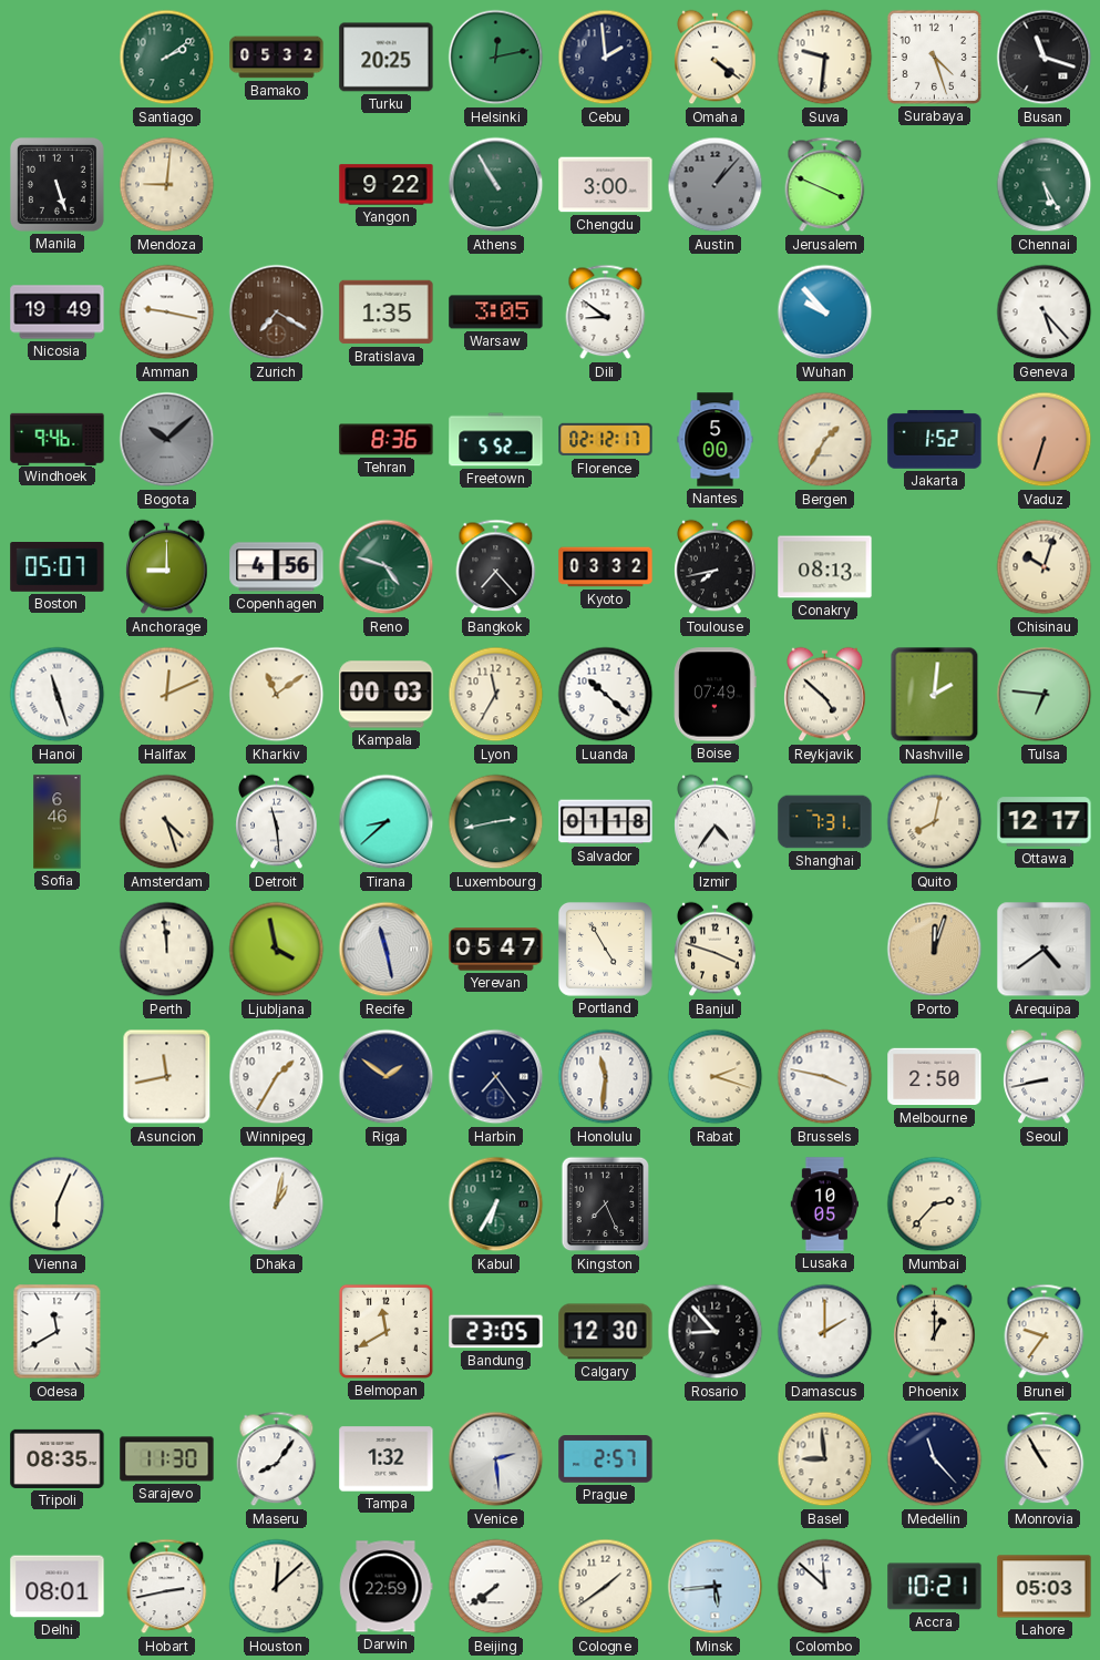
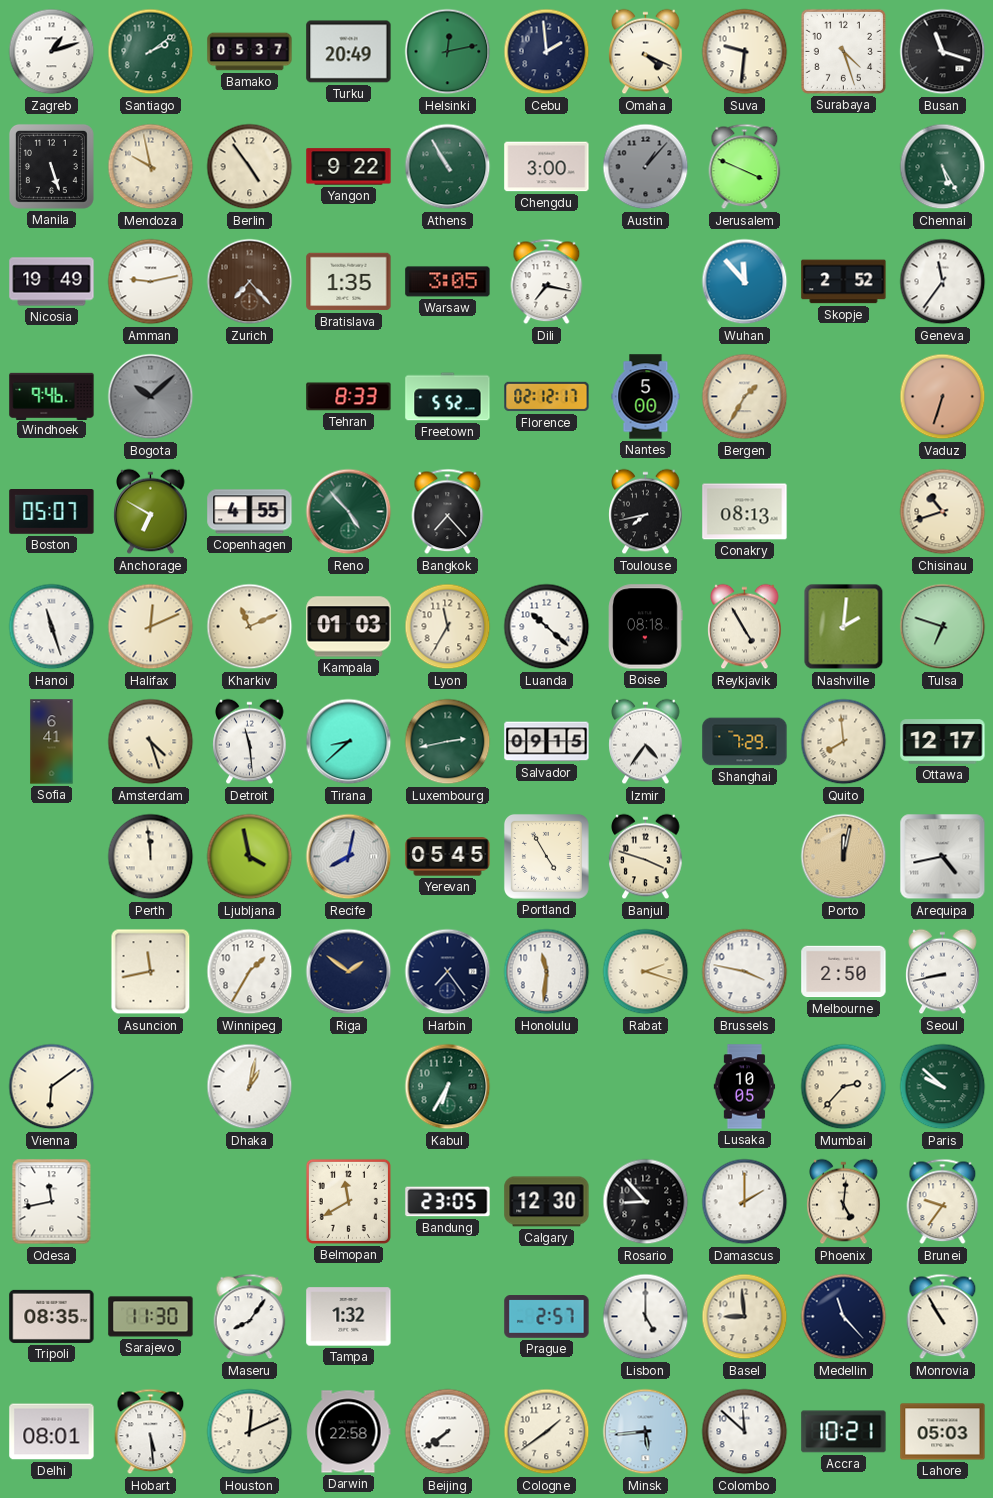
Zagreb: none -> 1:12 (52, 52)
Bamako: 05:32 -> 05:37 (250, 52)
Turku: 20:25 -> 20:49 (349, 52)
Omaha: 4:21 -> 4:19 (646, 52)
Mendoza: 9:01 -> 9:58 (151, 167)
Berlin: none -> 4:54 (250, 167)
Amman: 9:17 -> 9:13 (151, 282)
Zurich: 7:20 -> 7:23 (250, 282)
Dili: 8:51 -> 7:17 (547, 282)
Wuhan: 9:53 -> 11:53 (745, 282)
Skopje: none -> 2:52 (844, 282)
Geneva: 5:23 -> 11:36 (943, 282)
Tehran: 8:36 -> 8:33 (349, 397)
Jakarta: 1:52 -> none (935, 440)
Anchorage: 9:00 -> 6:50 (151, 512)
Copenhagen: 4:56 -> 4:55 (250, 512)
Reno: 4:48 -> 4:53 (349, 512)
Kyoto: 03:32 -> none (606, 567)
Chisinau: 10:03 -> 10:42 (943, 512)
Kharkiv: 11:09 -> 11:11 (250, 627)
Kampala: 00:03 -> 01:03 (349, 627)
Boise: 07:49 -> 08:18 (646, 627)
Reykjavik: 4:52 -> 4:55 (745, 627)
Tulsa: 6:46 -> 6:48 (943, 627)
Sofia: 6:46 -> 6:41 (52, 742)
Salvador: 01:18 -> 09:15 (547, 742)
Shanghai: 7:31 -> 7:29 (745, 742)
Quito: 8:02 -> 7:59 (844, 742)
Recife: 11:28 -> 8:02 (349, 857)
Yerevan: 05:47 -> 05:45 (448, 857)
Porto: 12:03 -> 12:02 (844, 857)
Arequipa: 4:39 -> 4:43 (943, 857)
Vienna: 6:04 -> 6:09 (52, 1087)
Kingston: 7:26 -> none (606, 1205)
Paris: none -> 9:52 (943, 1087)
Odesa: 11:40 -> 11:43 (52, 1202)
Phoenix: 1:00 -> 5:01 (844, 1202)
Venice: 2:29 -> none (496, 1459)
Lisbon: none -> 5:00 (646, 1317)
Hobart: 2:43 -> 5:29 (151, 1432)
Houston: 12:08 -> 12:11 (250, 1432)
Darwin: 22:59 -> 22:58 (349, 1432)
